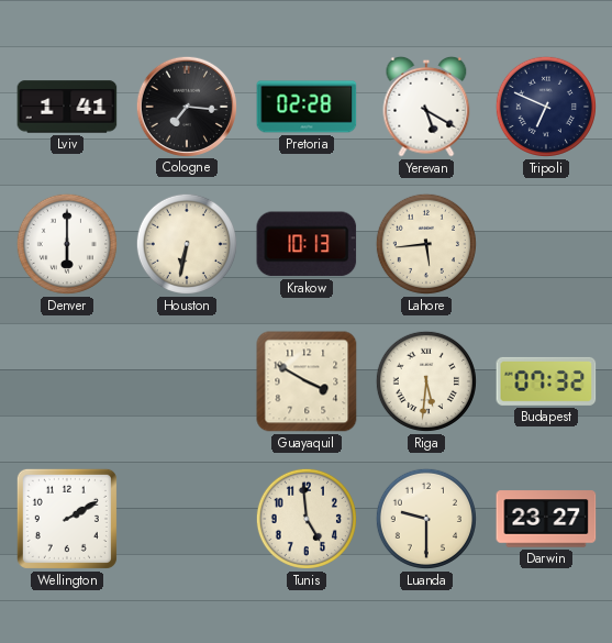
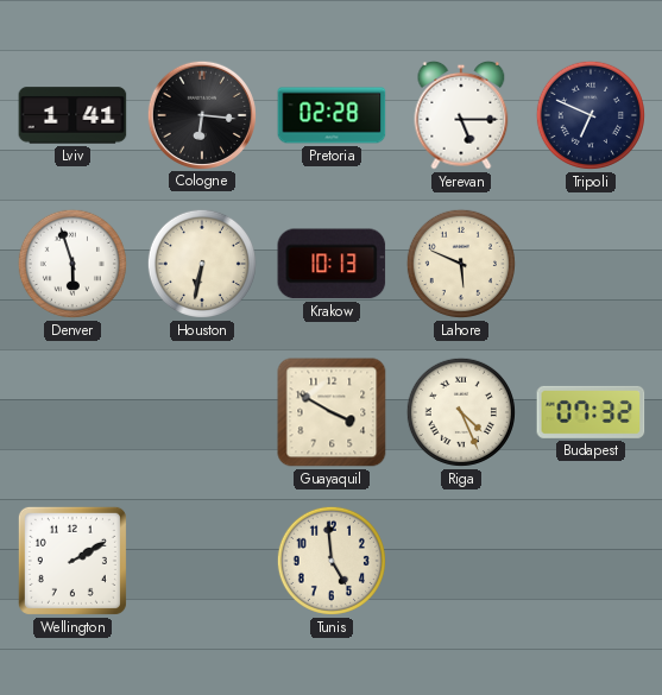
Cologne: 7:16 -> 6:16 (201, 114)
Yerevan: 5:20 -> 5:15 (461, 115)
Denver: 6:00 -> 5:57 (72, 264)
Lahore: 5:44 -> 5:49 (461, 264)
Riga: 5:31 -> 4:26 (461, 412)
Luanda: 9:30 -> none (426, 519)
Darwin: 23:27 -> none (546, 519)
